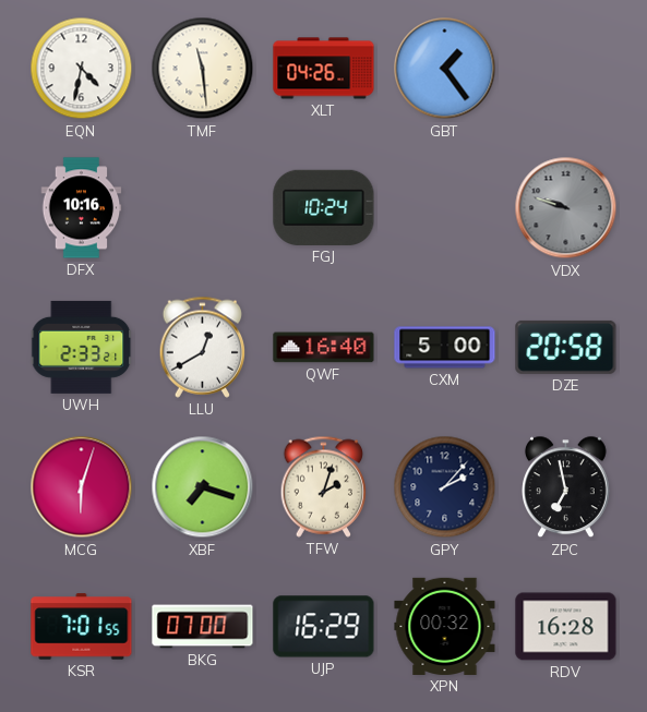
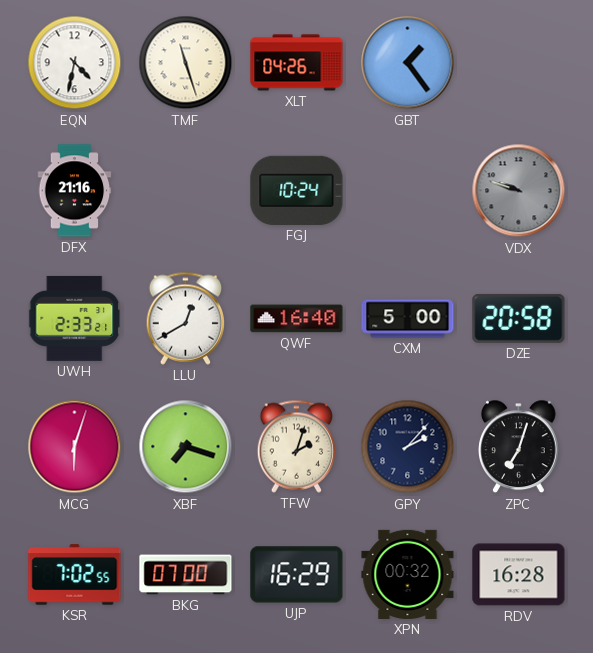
TMF: 11:29 -> 11:27 (186, 63)
DFX: 10:16 -> 21:16 (75, 191)
ZPC: 6:58 -> 7:03 (519, 447)
KSR: 7:01 -> 7:02 (75, 575)
